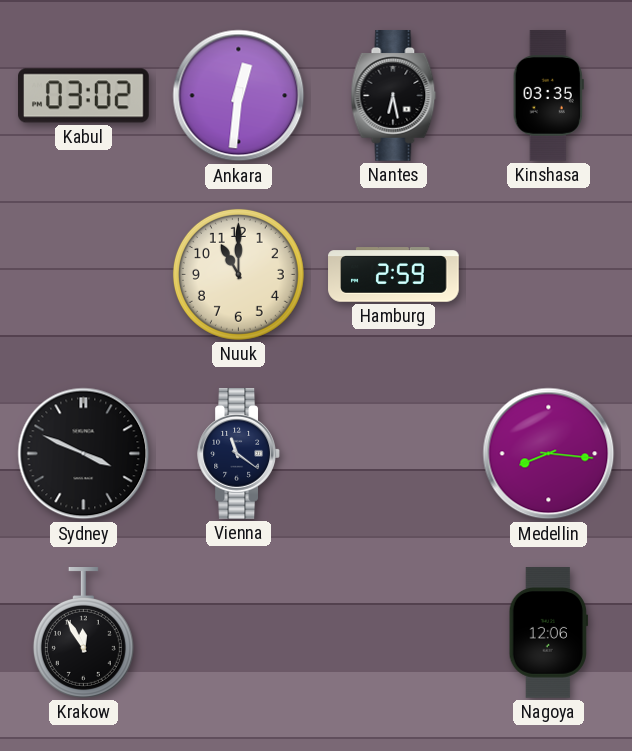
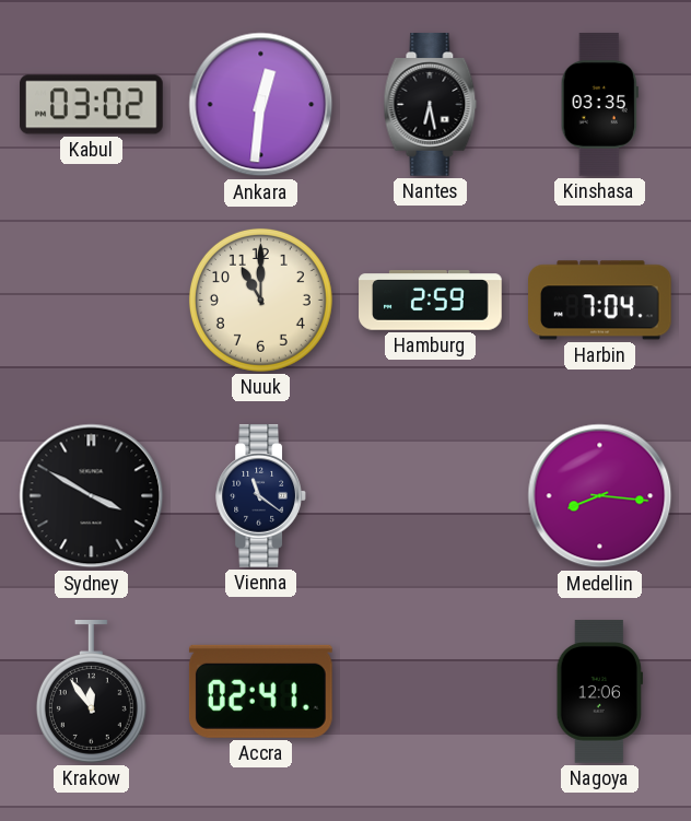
Harbin: none -> 7:04 (600, 301)
Sydney: 3:49 -> 3:50 (92, 496)
Krakow: 11:55 -> 11:54 (91, 692)
Accra: none -> 02:41 (260, 691)
